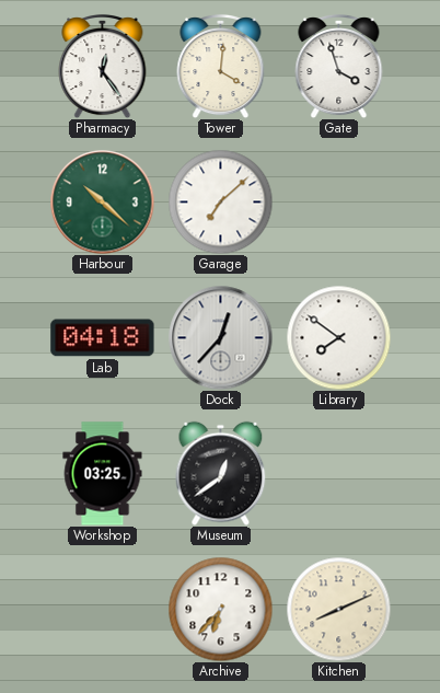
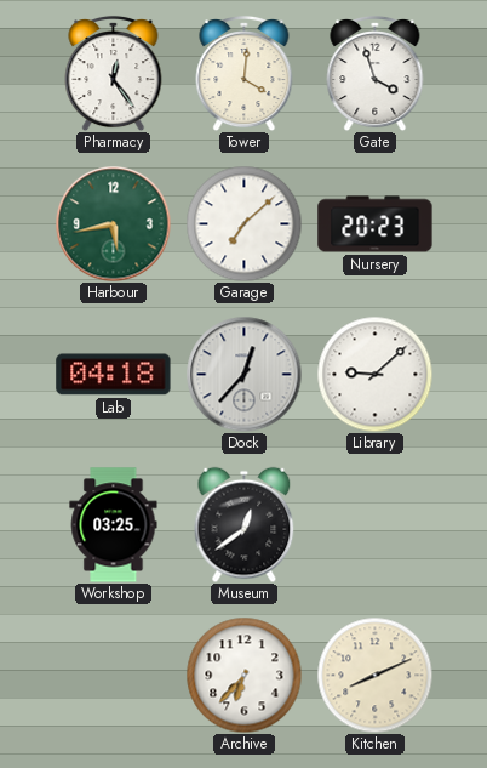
Harbour: 10:22 -> 5:43 (113, 223)
Nursery: none -> 20:23 (376, 224)
Library: 7:51 -> 9:08 (374, 374)
